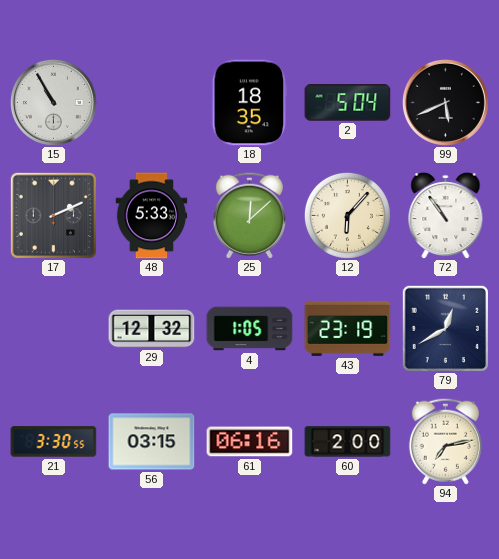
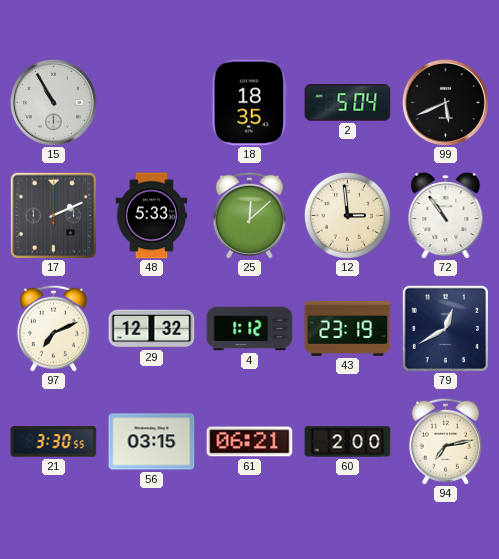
12: 6:07 -> 2:59 (347, 215)
97: none -> 7:11 (53, 328)
4: 1:05 -> 1:12 (250, 329)
61: 06:16 -> 06:21 (250, 442)
